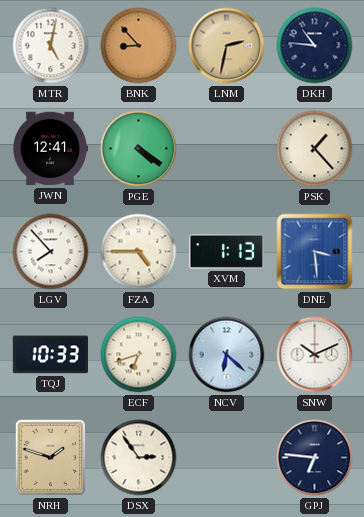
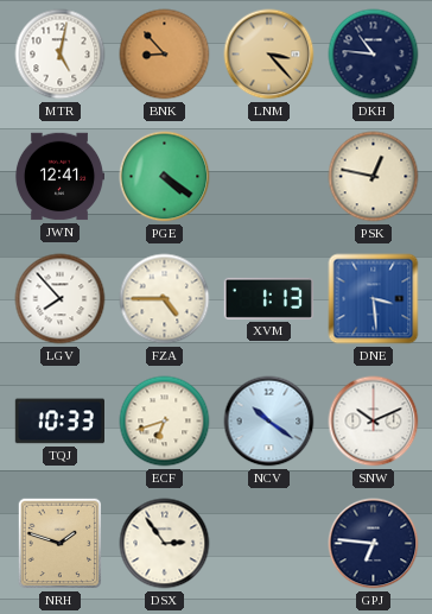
LNM: 2:32 -> 3:23 (269, 55)
PSK: 1:23 -> 12:47 (374, 177)
NCV: 6:22 -> 10:21 (269, 422)
